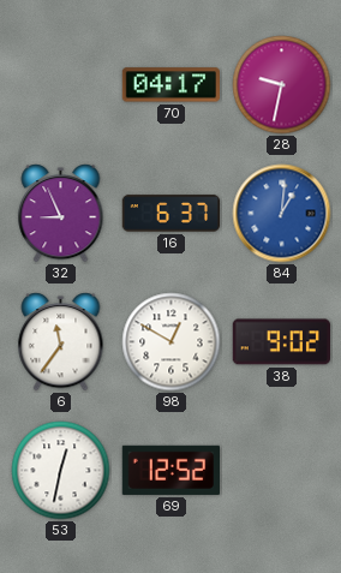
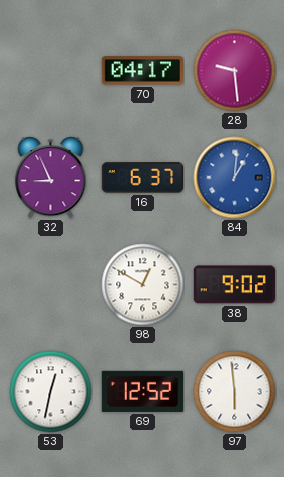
28: 9:32 -> 9:29 (235, 71)
6: 11:36 -> none (61, 342)
97: none -> 5:59 (235, 392)
